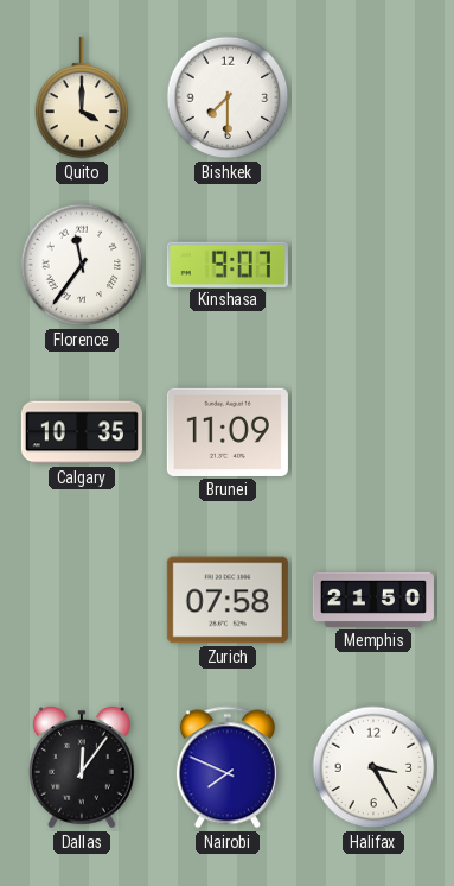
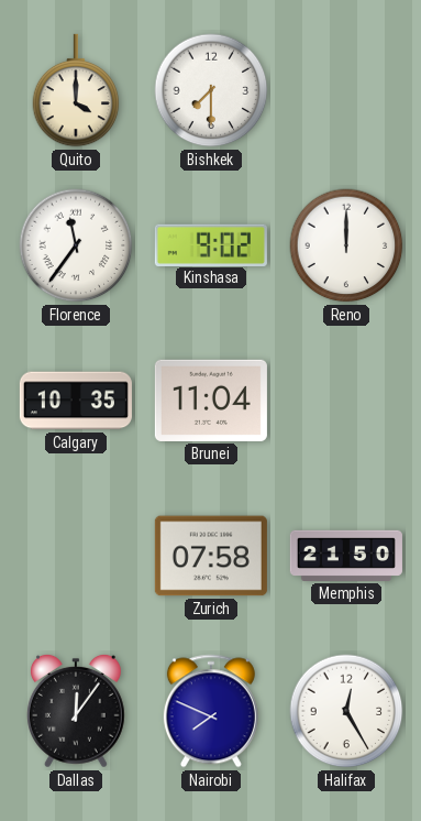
Kinshasa: 9:07 -> 9:02 (211, 244)
Reno: none -> 12:00 (346, 245)
Brunei: 11:09 -> 11:04 (211, 401)
Halifax: 3:25 -> 12:25 (346, 711)
